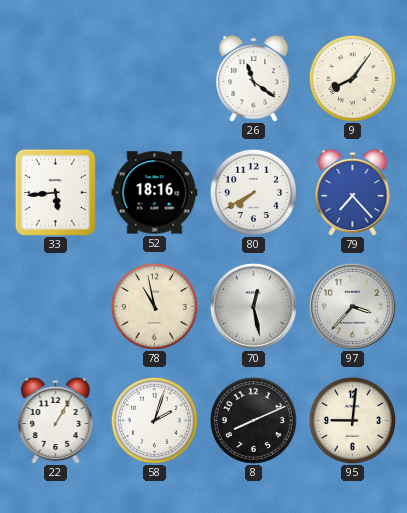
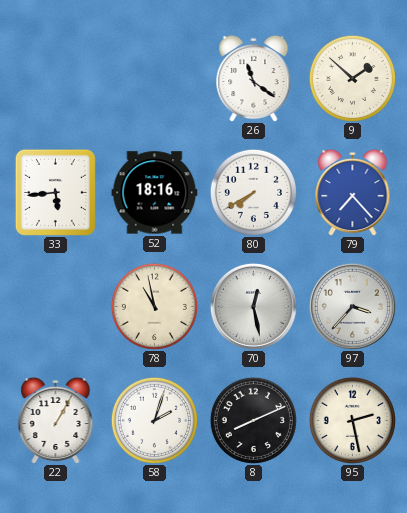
9: 8:06 -> 1:52 (352, 78)
95: 9:01 -> 2:28 (352, 420)
